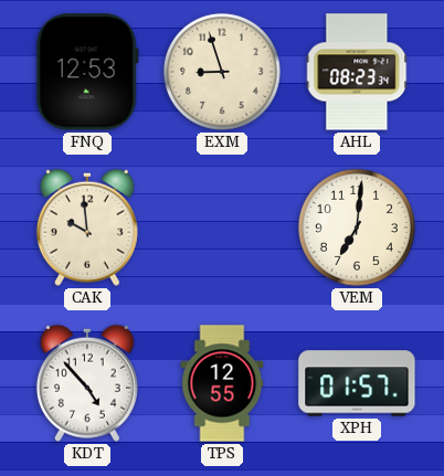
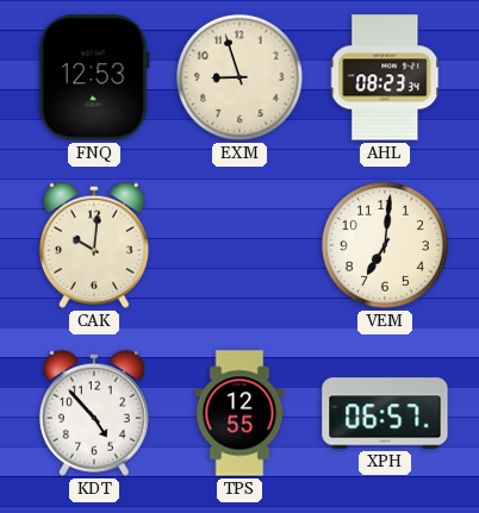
CAK: 9:59 -> 10:01 (94, 245)
XPH: 01:57 -> 06:57 (385, 413)
